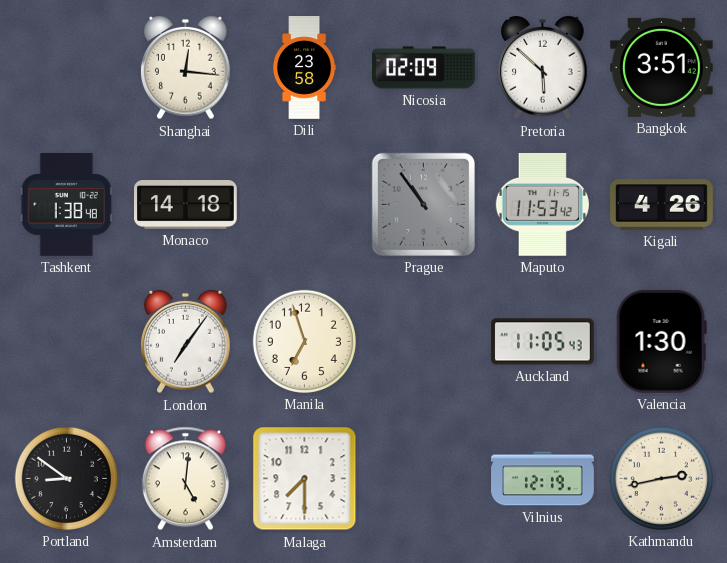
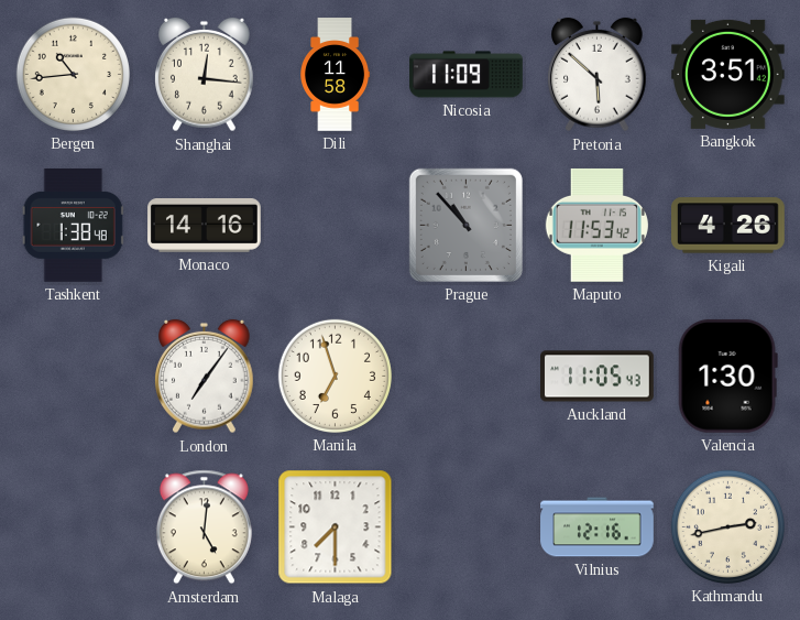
Bergen: none -> 10:44 (73, 74)
Dili: 23:58 -> 11:58 (336, 75)
Nicosia: 02:09 -> 11:09 (467, 75)
Monaco: 14:18 -> 14:16 (205, 226)
Prague: 10:54 -> 10:53 (465, 225)
Portland: 8:51 -> none (66, 478)
Vilnius: 12:19 -> 12:16 (598, 527)
